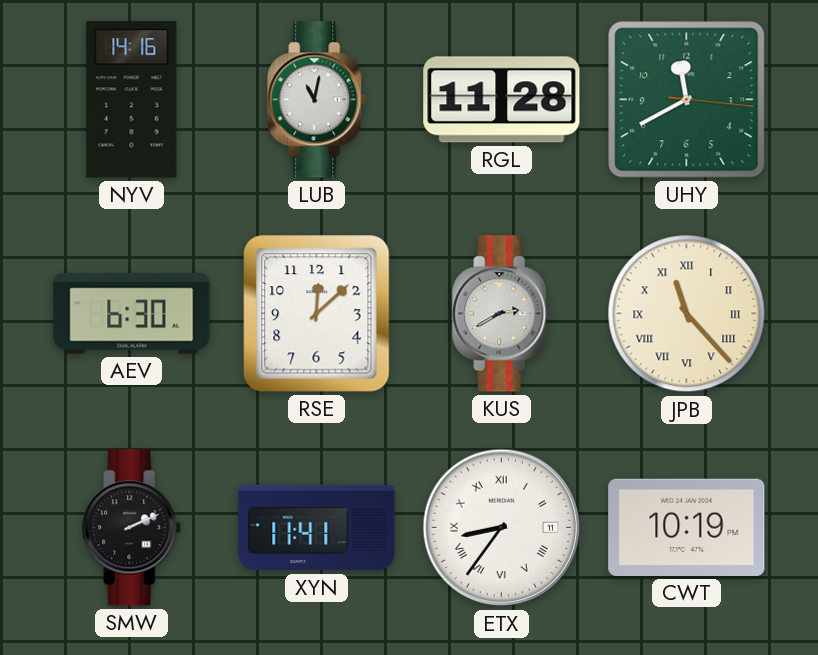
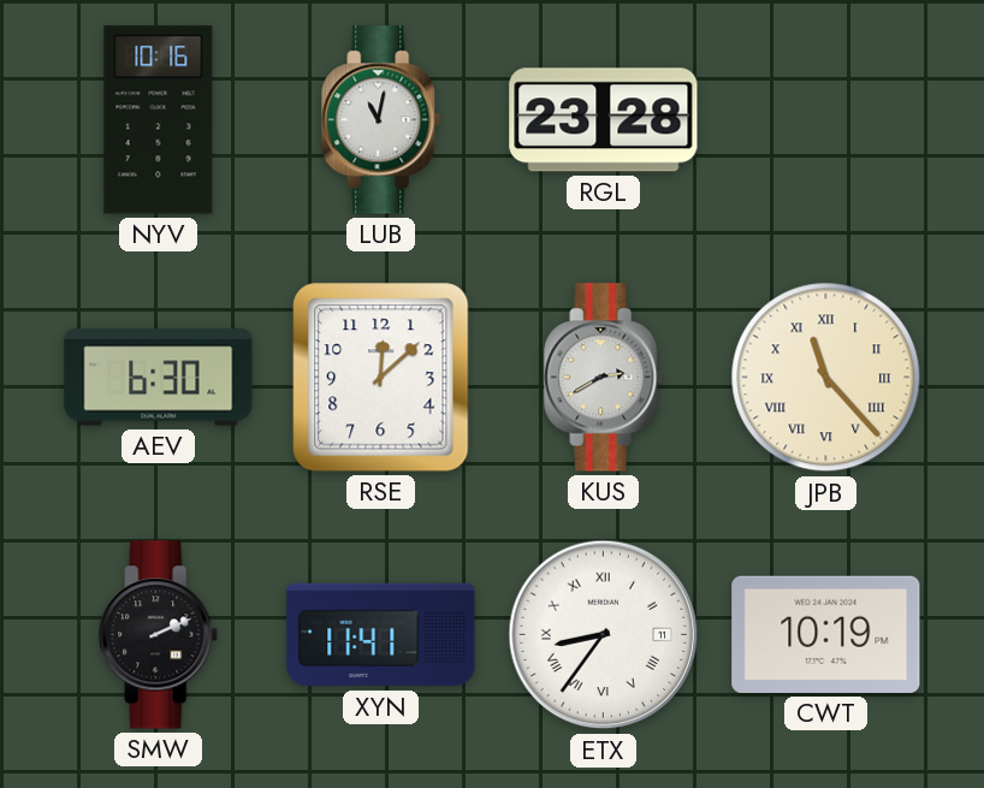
NYV: 14:16 -> 10:16 (159, 120)
RGL: 11:28 -> 23:28 (604, 120)
UHY: 11:40 -> none (687, 100)
